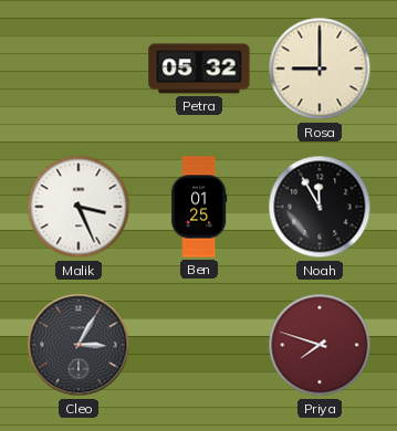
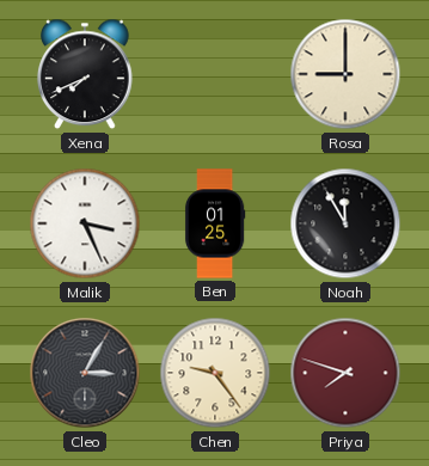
Xena: none -> 7:41 (86, 74)
Petra: 05:32 -> none (199, 69)
Chen: none -> 9:24 (215, 373)
